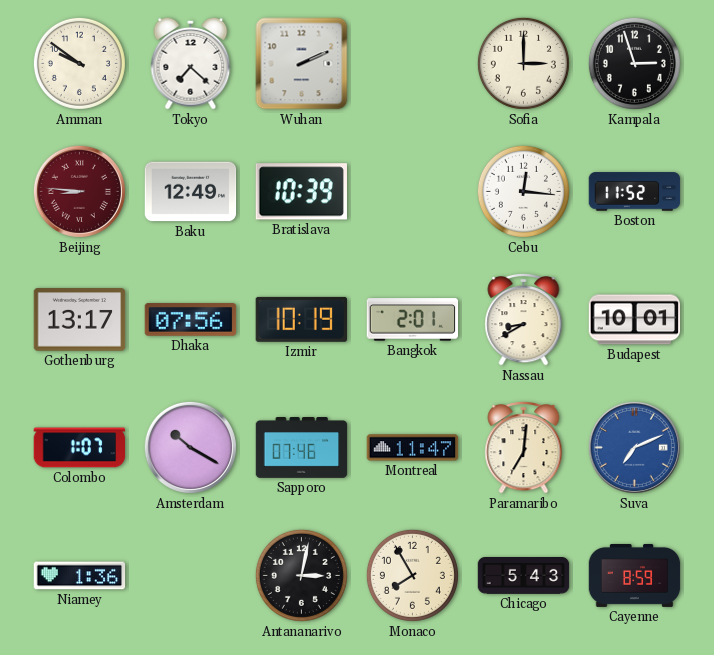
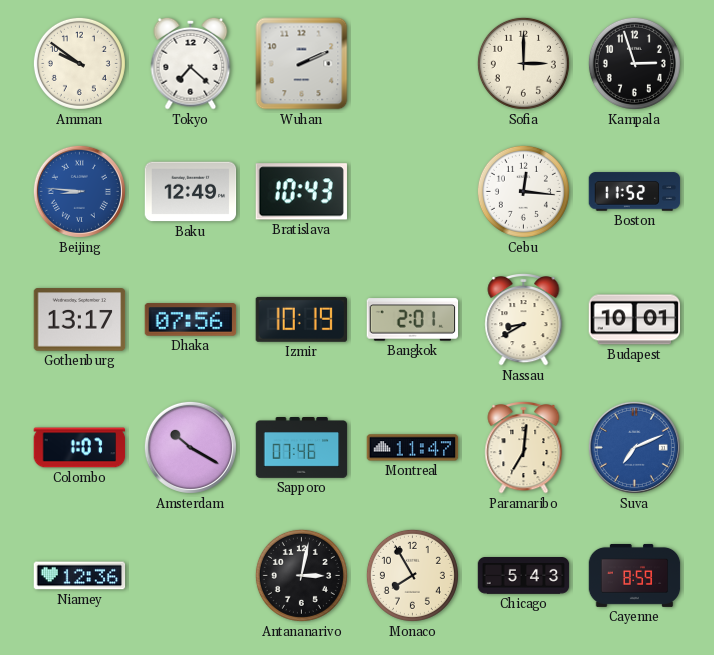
Beijing dial: burgundy -> blue (79, 191)
Bratislava: 10:39 -> 10:43 (301, 192)
Niamey: 1:36 -> 12:36 (80, 576)
